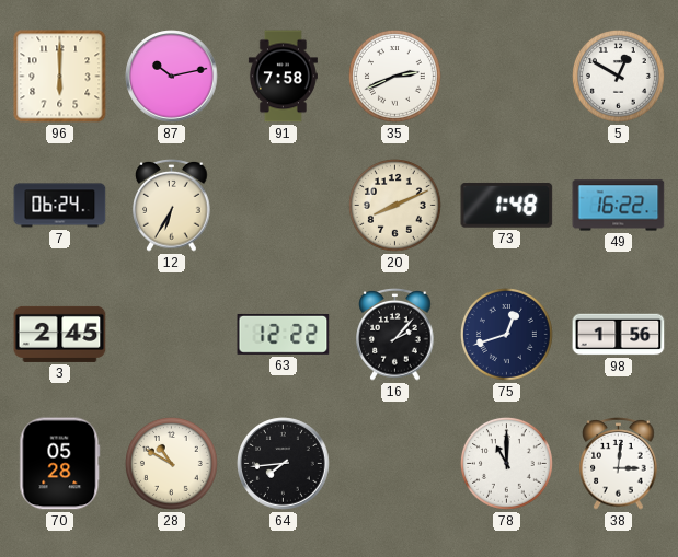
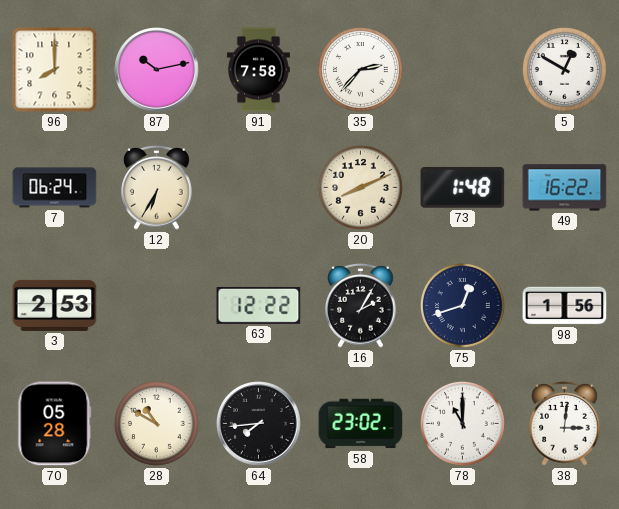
96: 6:00 -> 8:00 (55, 70)
35: 2:41 -> 2:37 (360, 70)
3: 2:45 -> 2:53 (55, 305)
16: 2:07 -> 2:05 (361, 306)
58: none -> 23:02 (361, 424)
